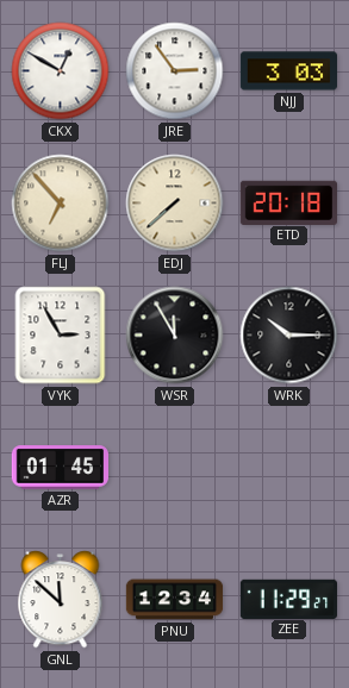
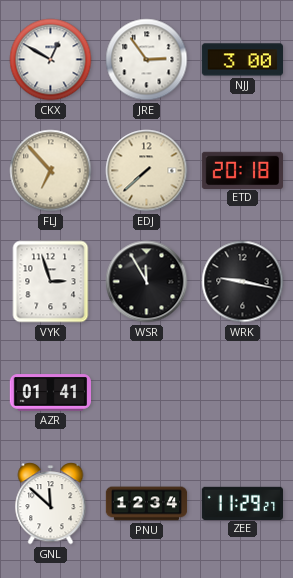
NJJ: 3:03 -> 3:00 (242, 60)
VYK: 2:55 -> 2:57 (51, 282)
WRK: 10:15 -> 9:17 (243, 282)
AZR: 01:45 -> 01:41 (50, 393)
